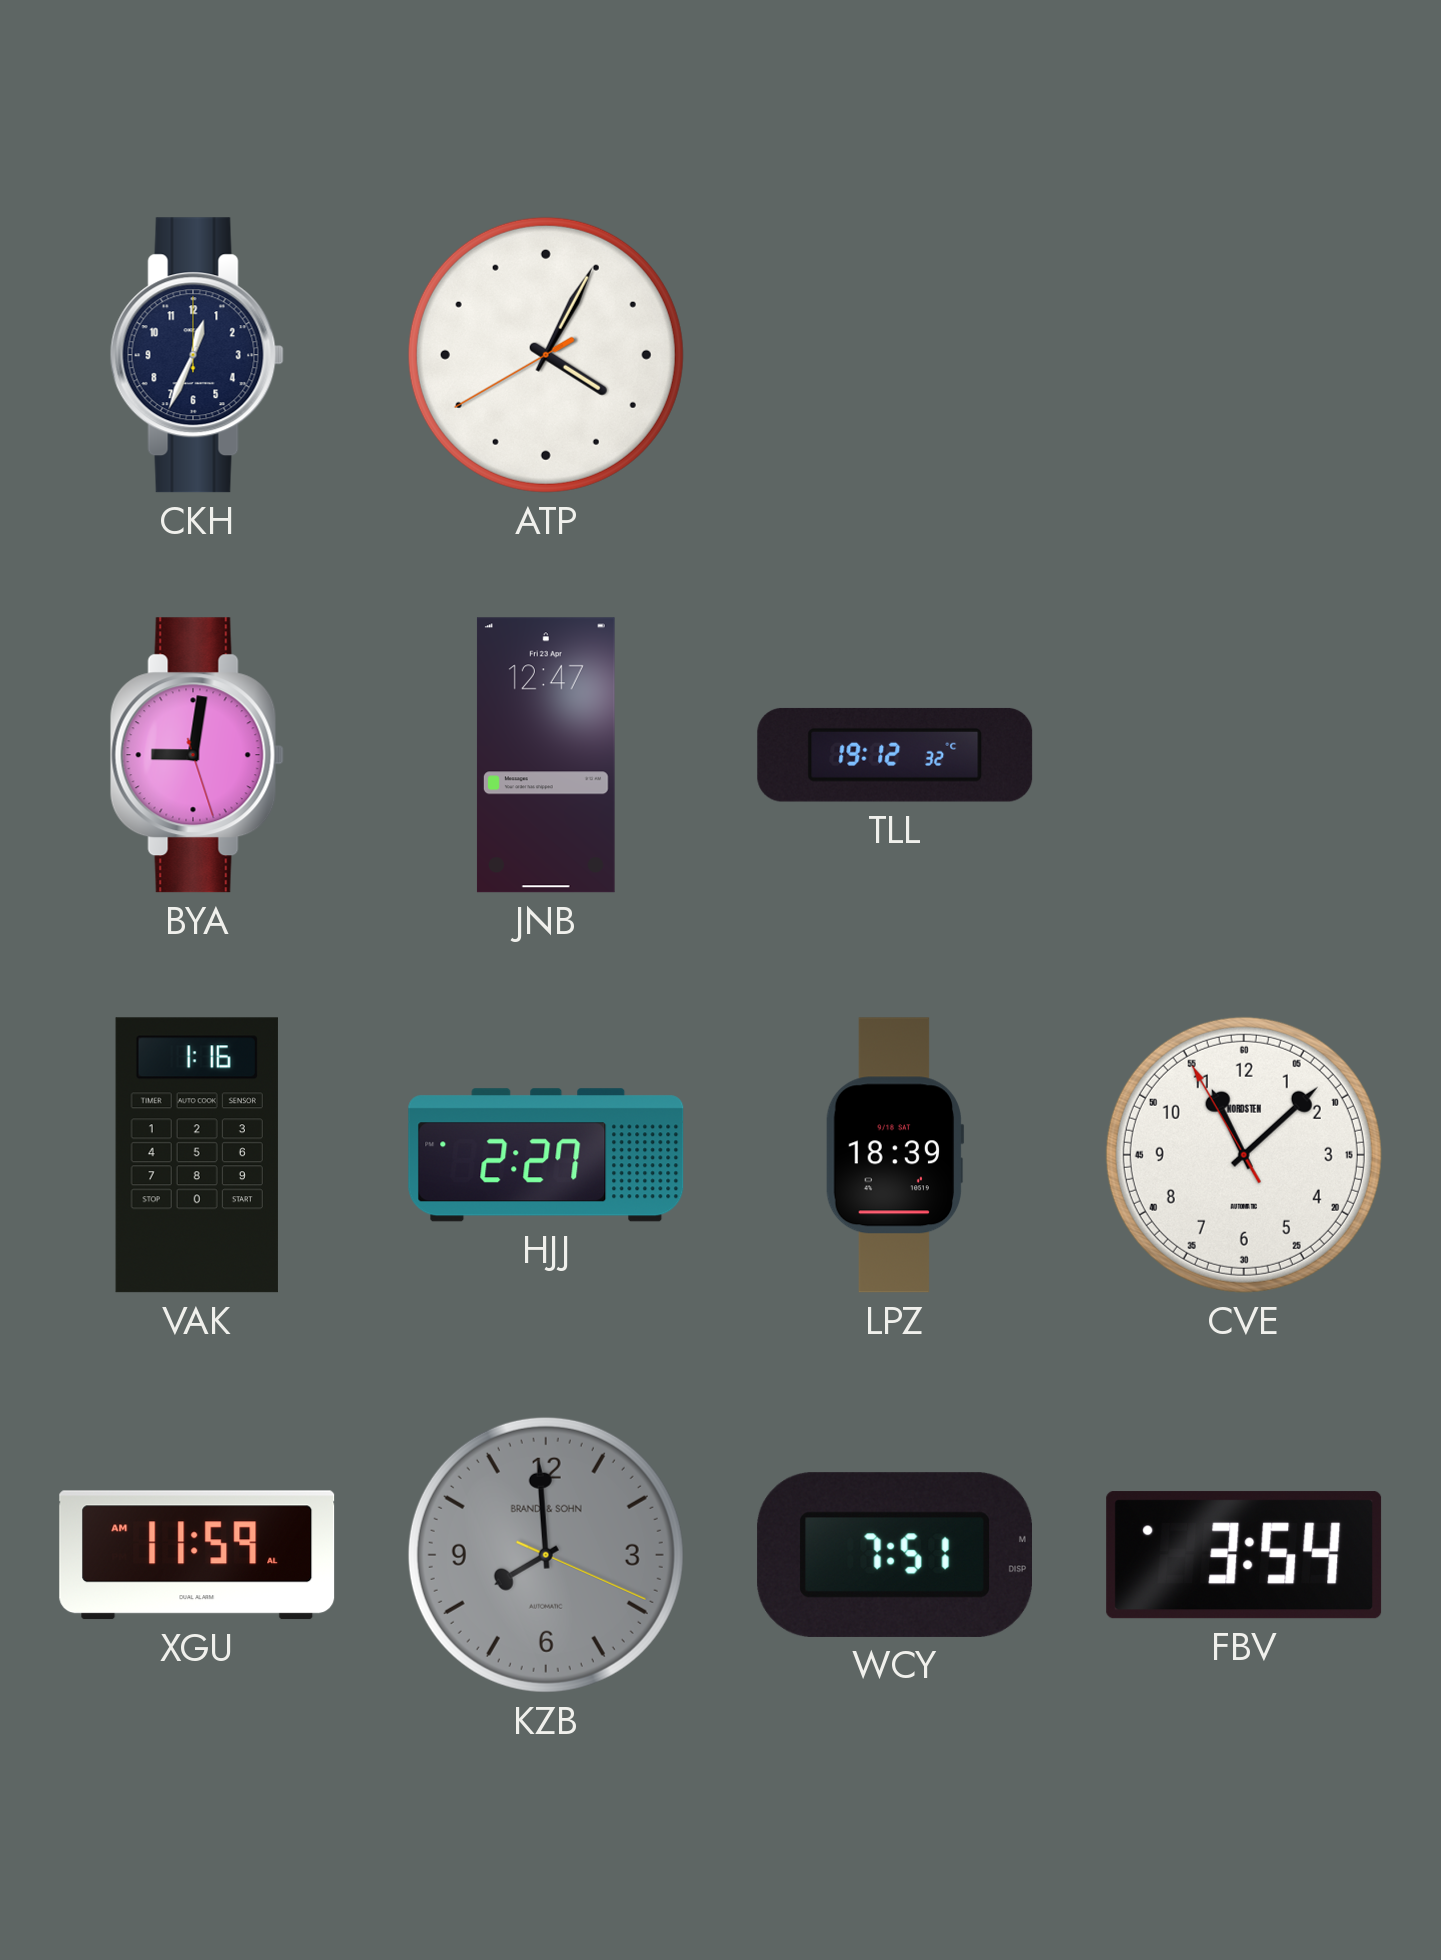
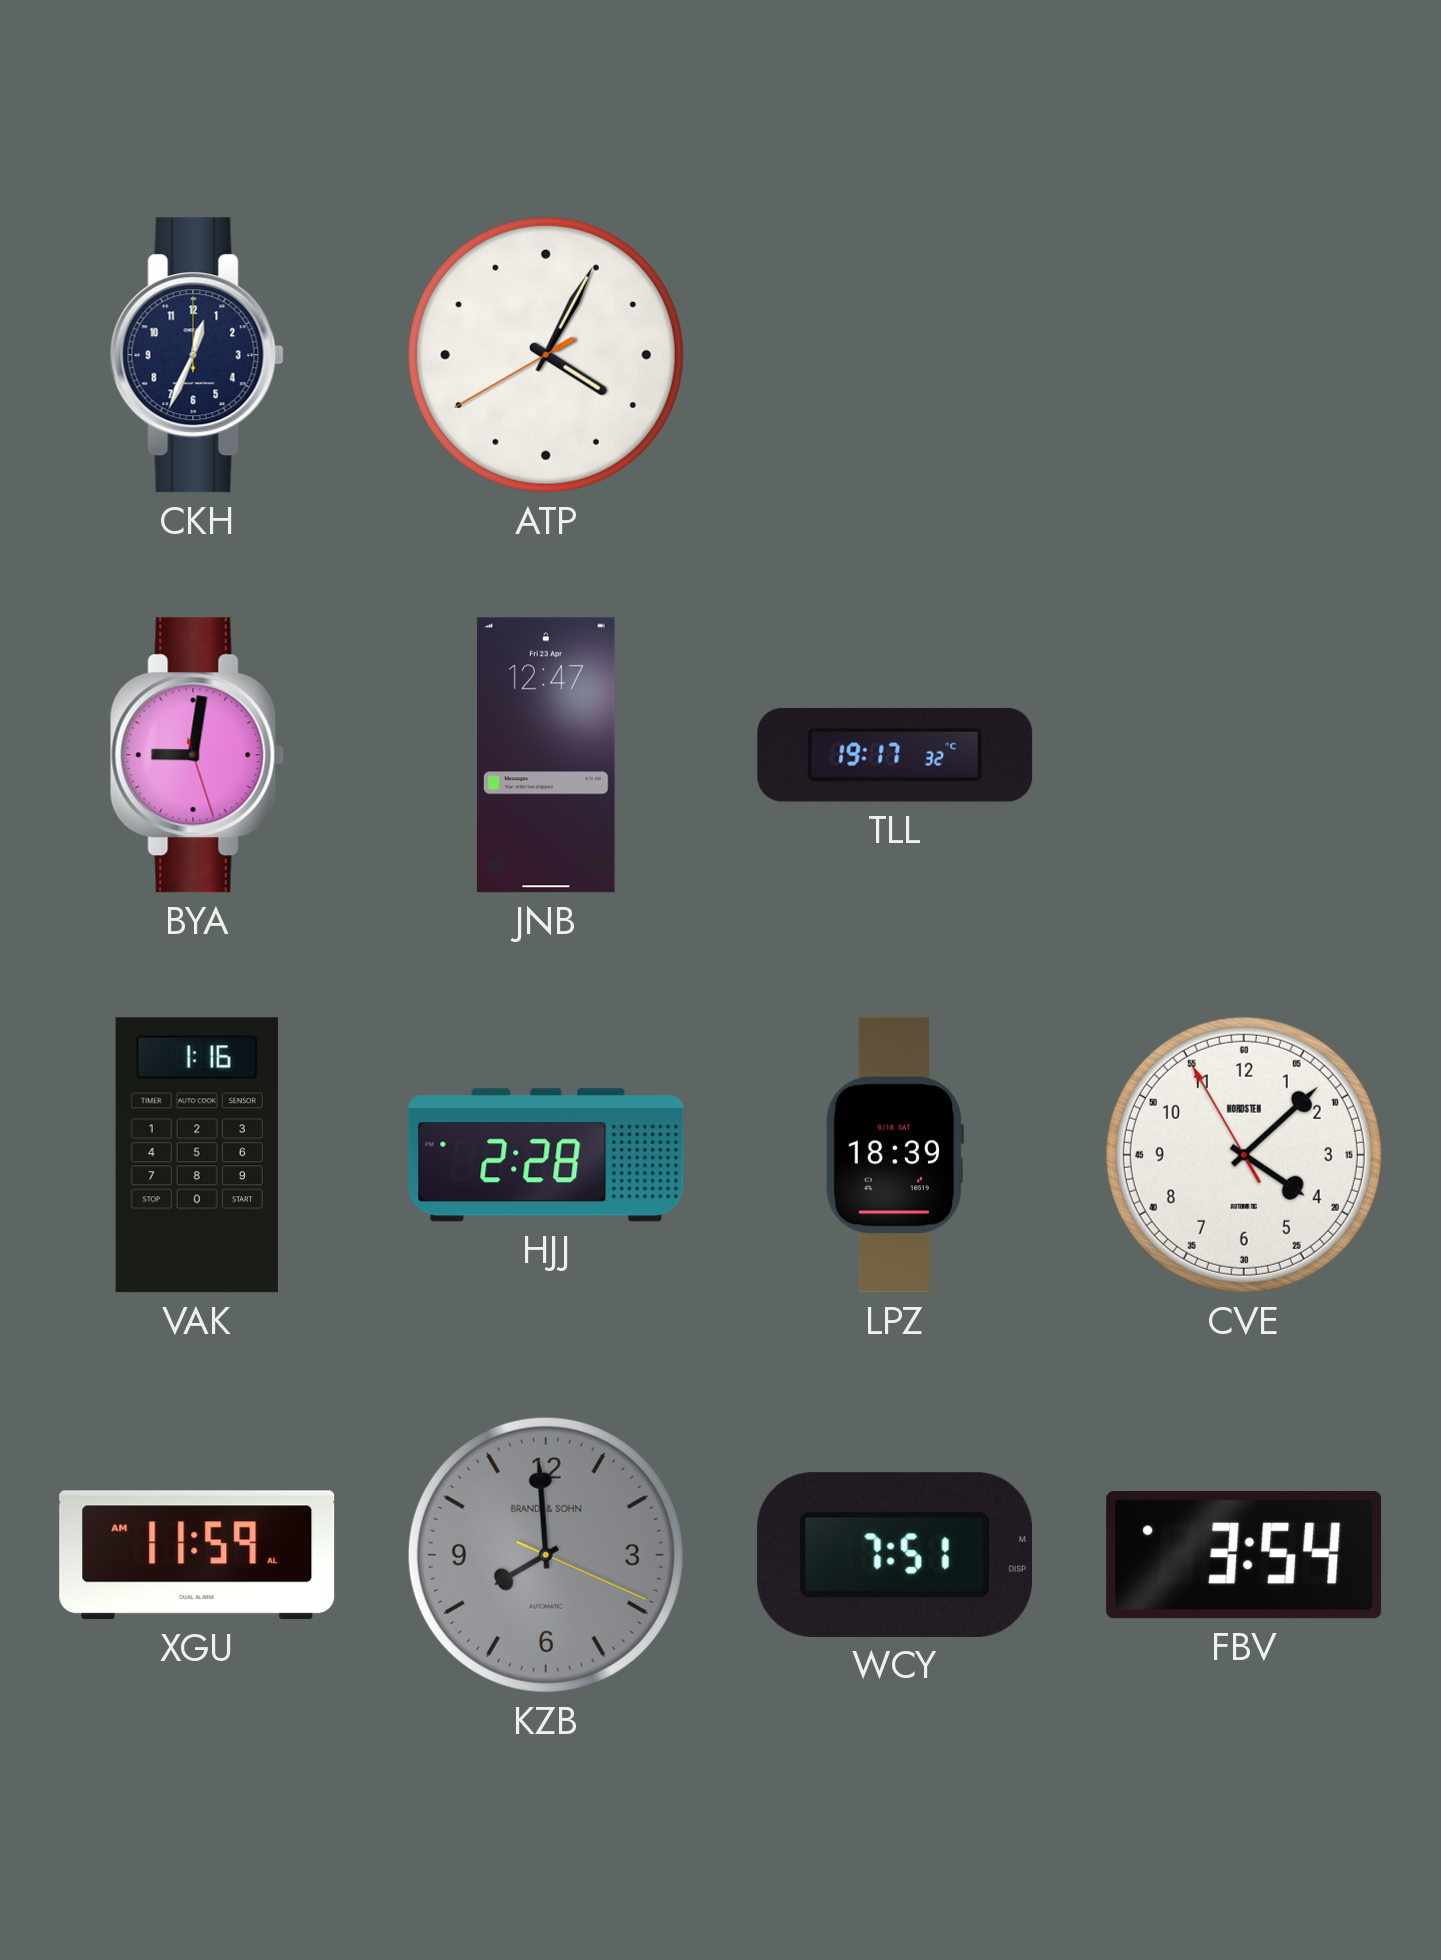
TLL: 19:12 -> 19:17 (895, 755)
HJJ: 2:27 -> 2:28 (546, 1155)
CVE: 11:07 -> 4:07 (1244, 1155)
